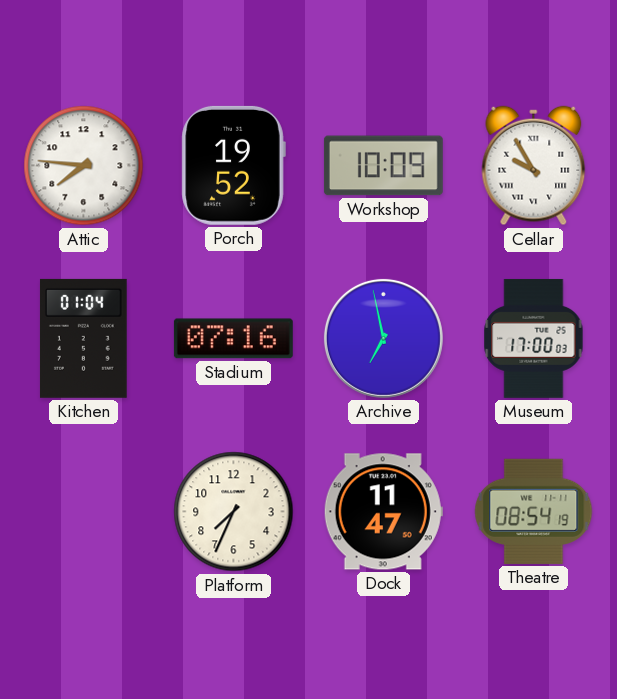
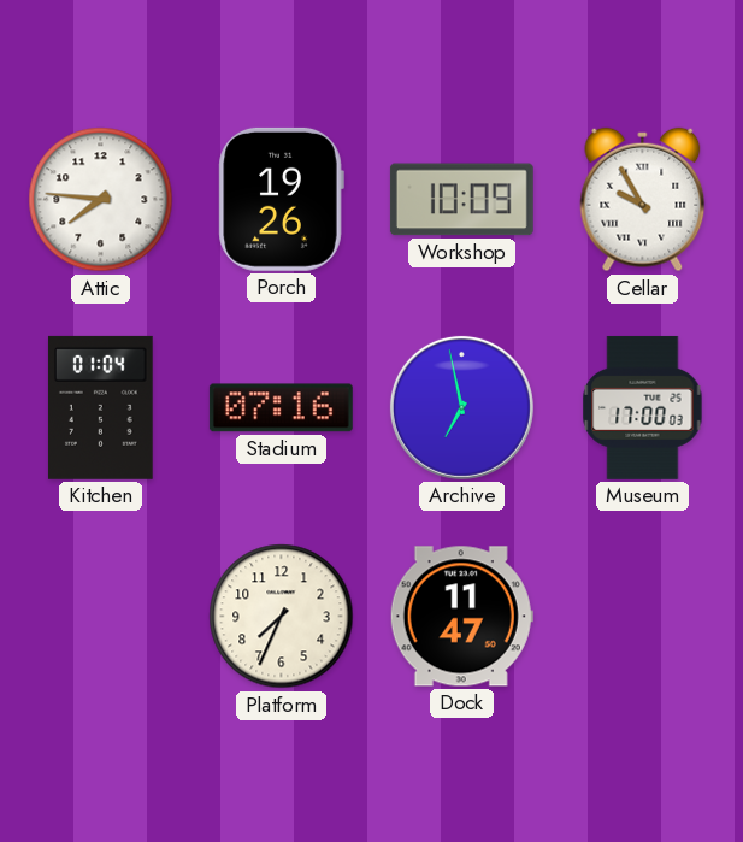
Porch: 19:52 -> 19:26 (281, 199)
Theatre: 08:54 -> none (534, 511)
